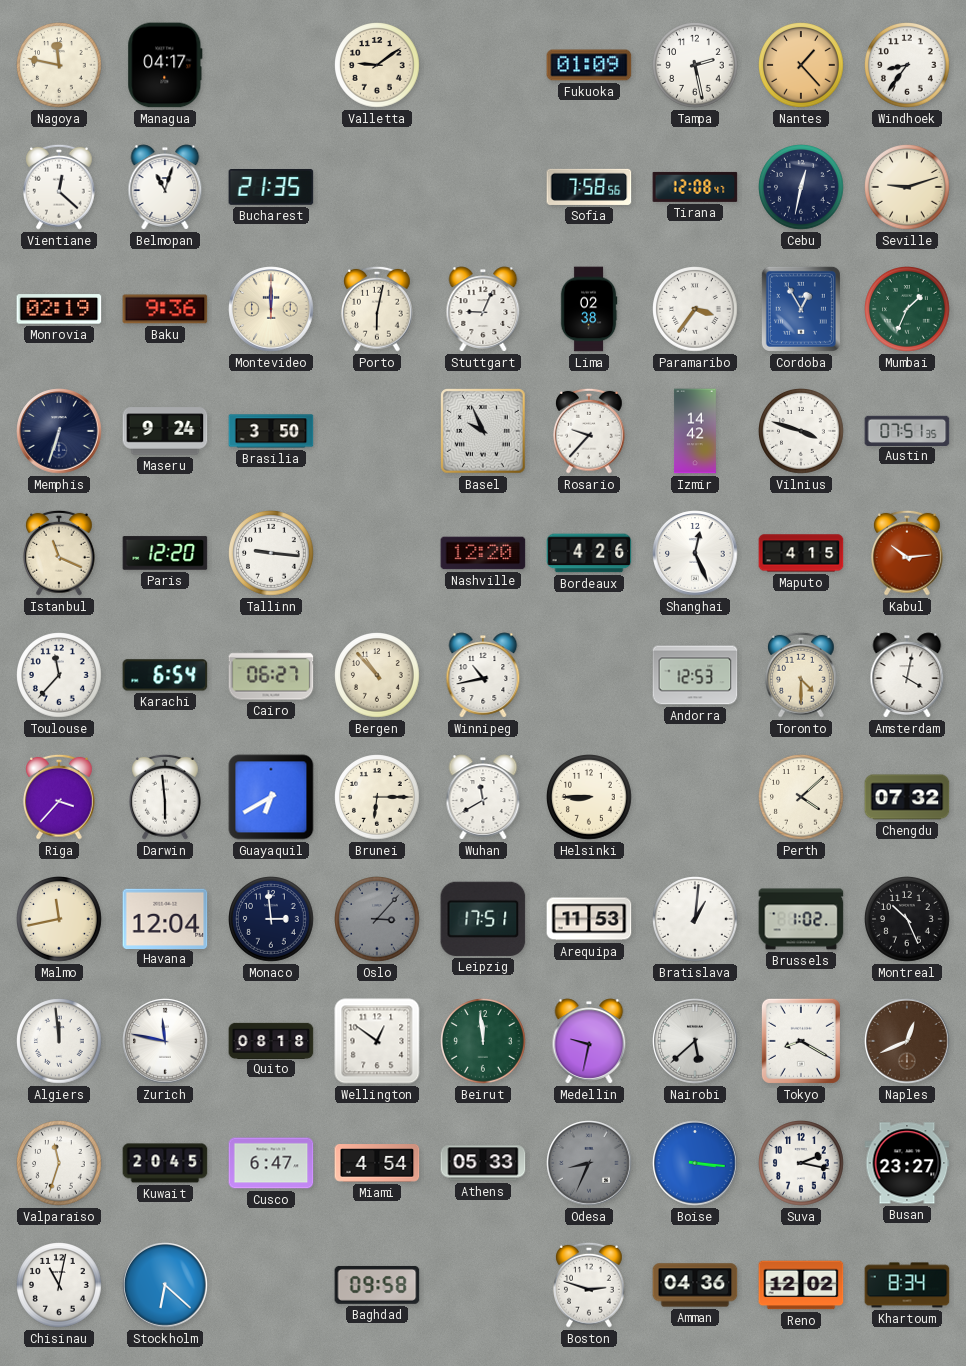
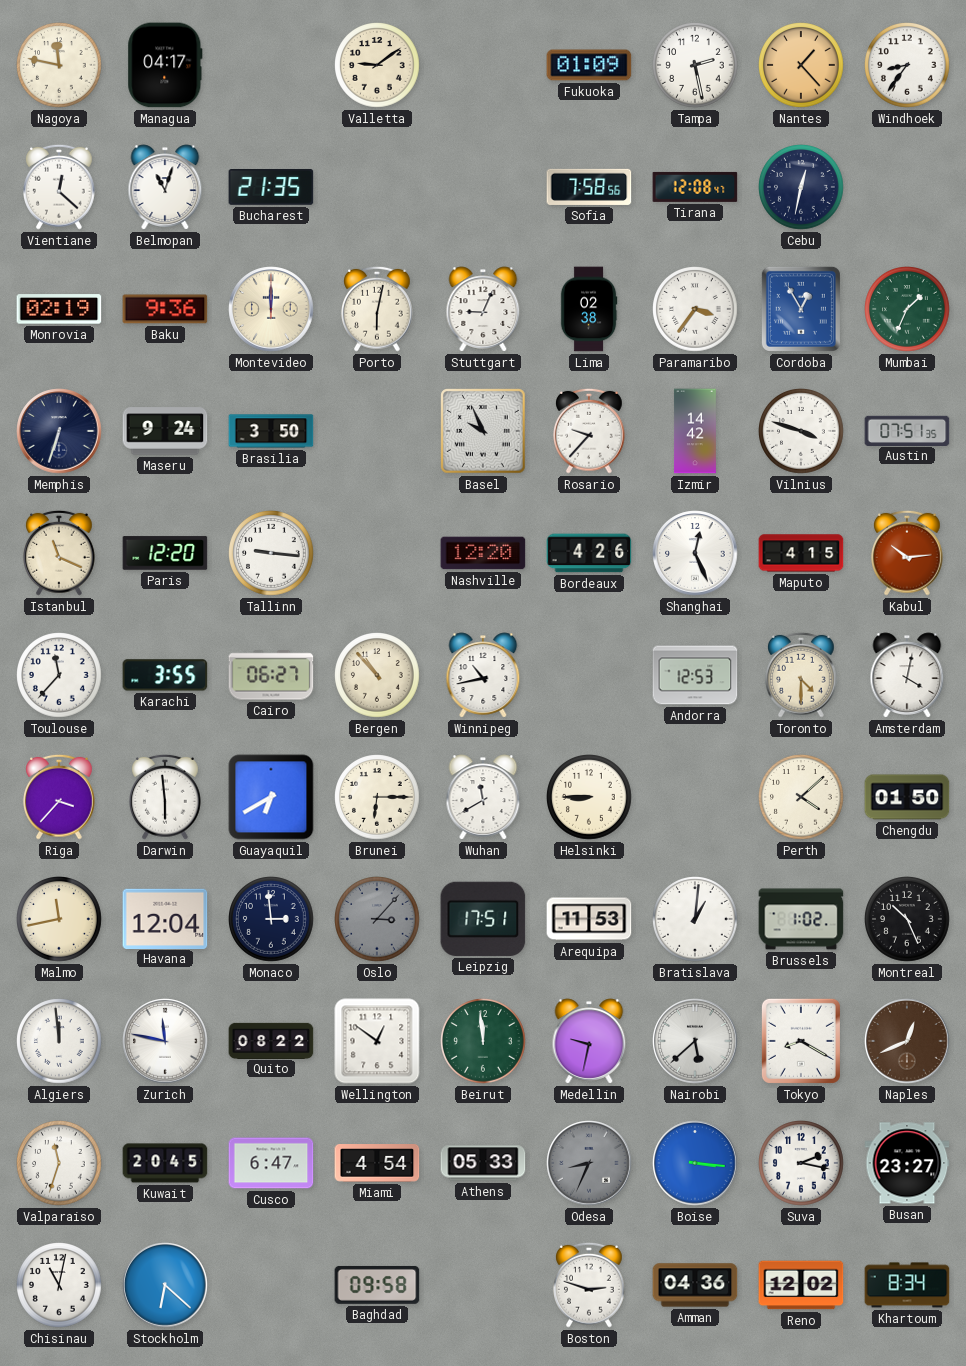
Seville: 9:12 -> none (908, 188)
Karachi: 6:54 -> 3:55 (165, 675)
Chengdu: 07:32 -> 01:50 (907, 797)
Quito: 08:18 -> 08:22 (271, 1040)
